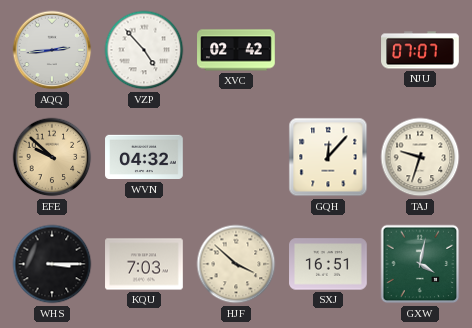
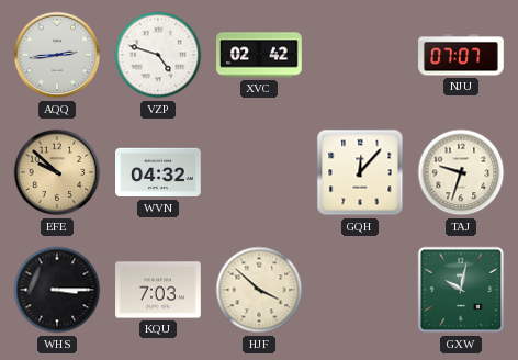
VZP: 4:53 -> 4:48 (158, 55)
SXJ: 16:51 -> none (328, 264)
GXW: 4:02 -> 10:02 (461, 290)
